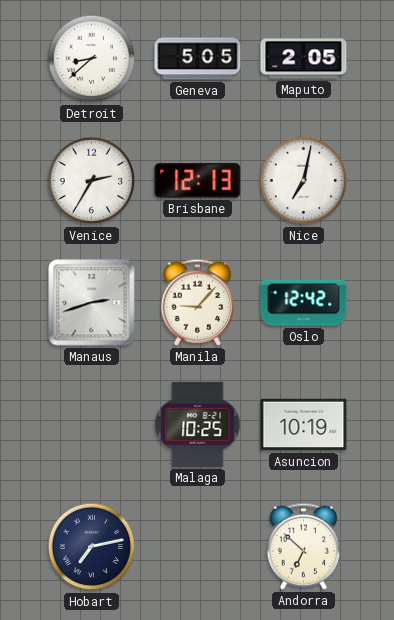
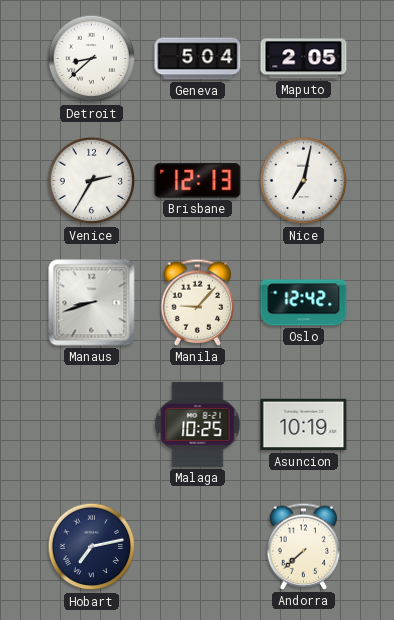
Geneva: 5:05 -> 5:04 (198, 59)
Manaus: 2:42 -> 8:42 (92, 303)
Andorra: 6:52 -> 7:38 (304, 546)
